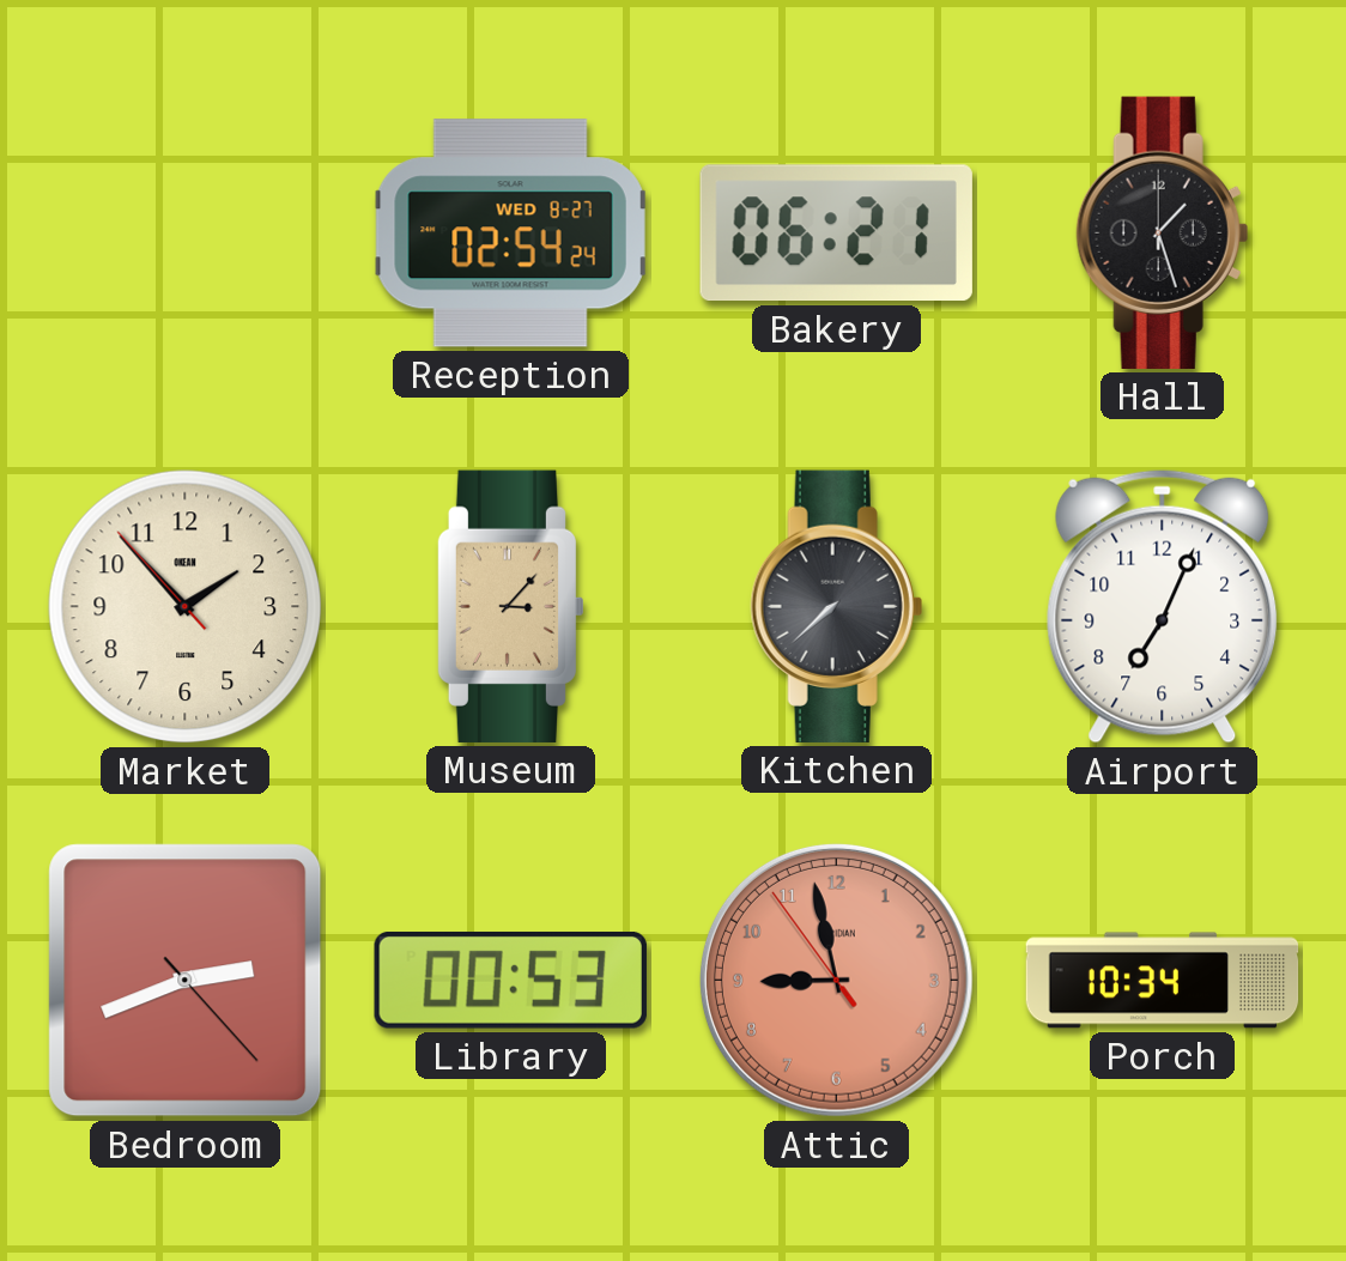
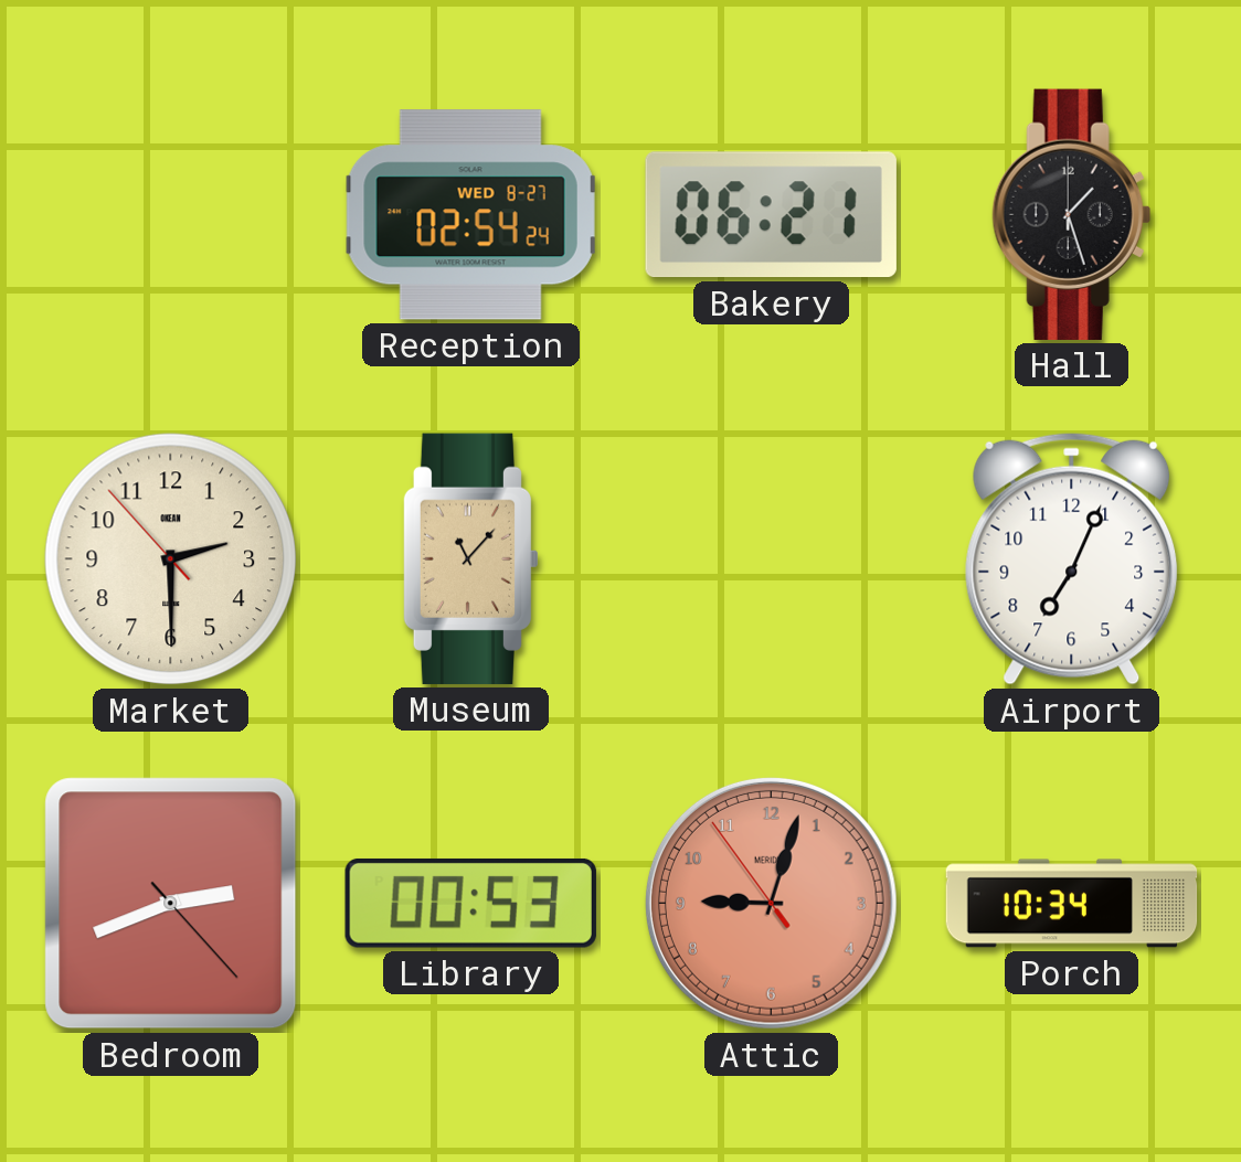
Market: 1:52 -> 2:29 (171, 559)
Museum: 3:07 -> 11:07 (469, 558)
Kitchen: 7:38 -> none (836, 606)
Attic: 8:57 -> 9:02 (771, 903)
